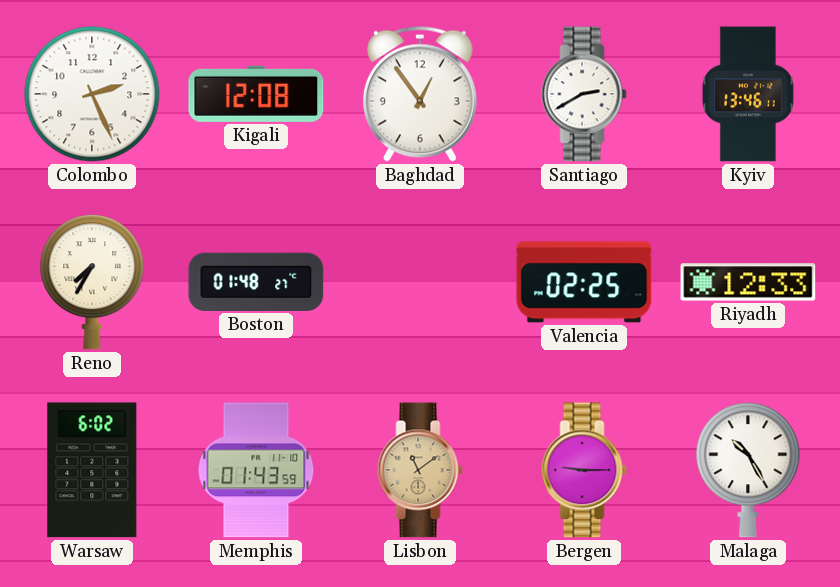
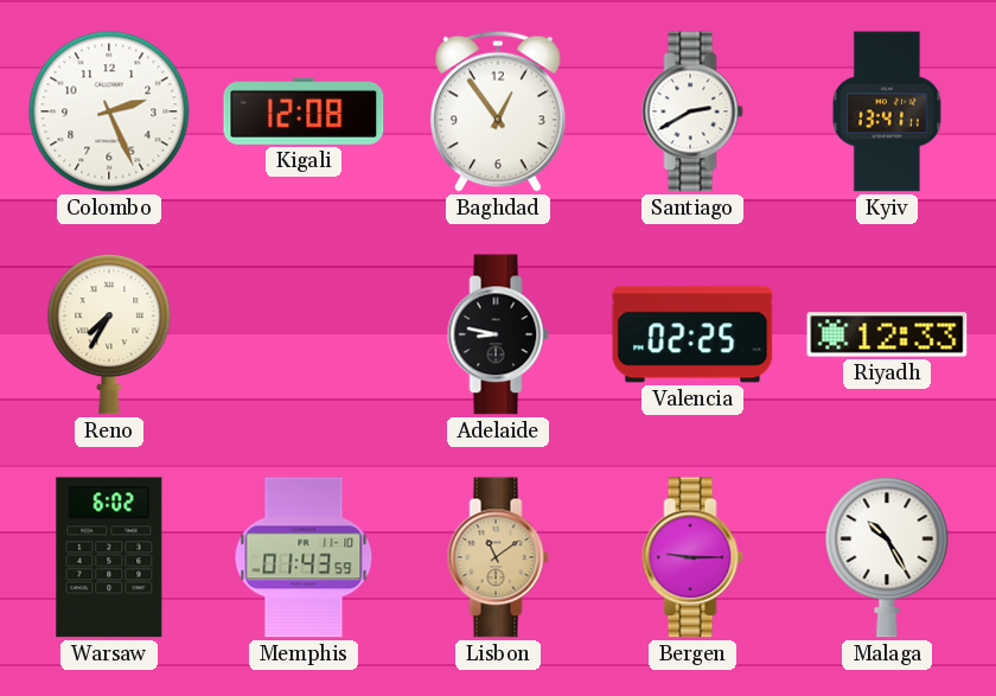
Kyiv: 13:46 -> 13:41 (887, 111)
Boston: 01:48 -> none (256, 282)
Adelaide: none -> 8:47 (498, 334)
